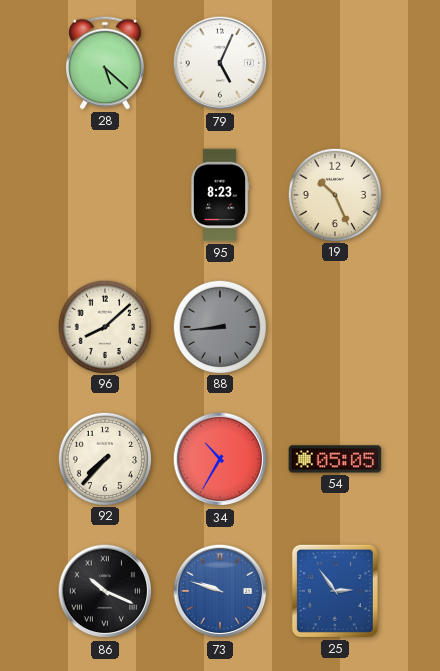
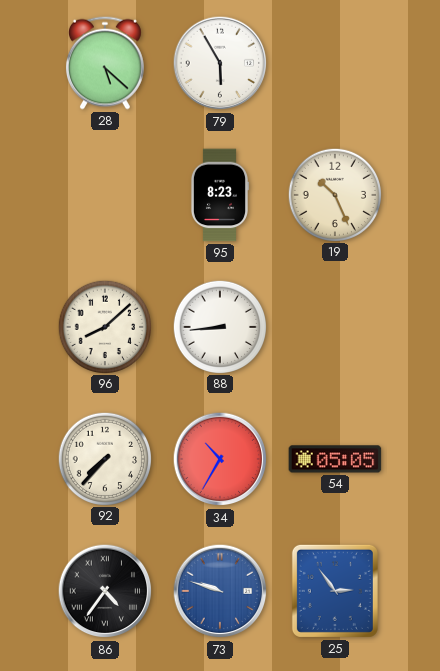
79: 5:04 -> 5:55 (220, 63)
88 dial: grey -> white (219, 326)
86: 10:19 -> 4:36 (105, 591)
